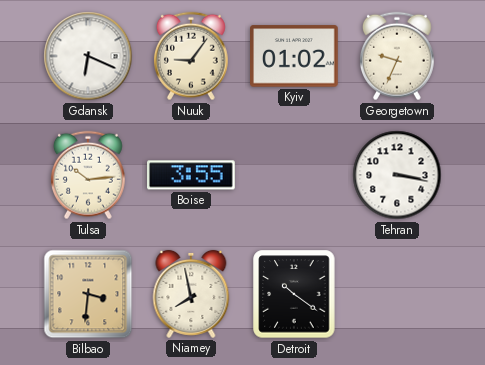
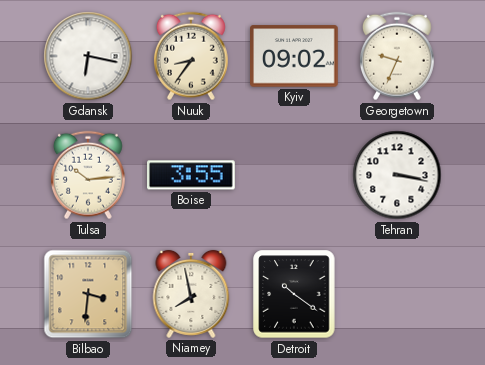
Gdansk: 6:19 -> 6:17 (88, 56)
Nuuk: 9:06 -> 8:36 (191, 56)
Kyiv: 01:02 -> 09:02 (295, 56)
